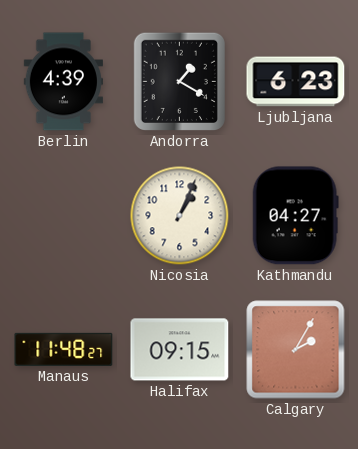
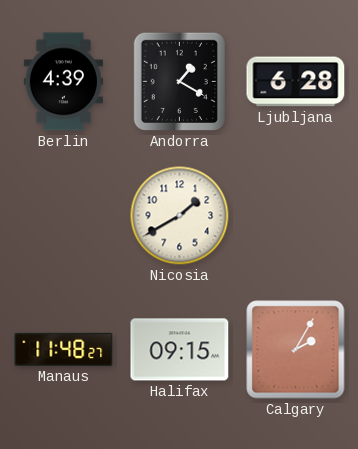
Ljubljana: 6:23 -> 6:28 (296, 82)
Nicosia: 1:04 -> 1:40 (180, 216)
Kathmandu: 04:27 -> none (295, 216)
